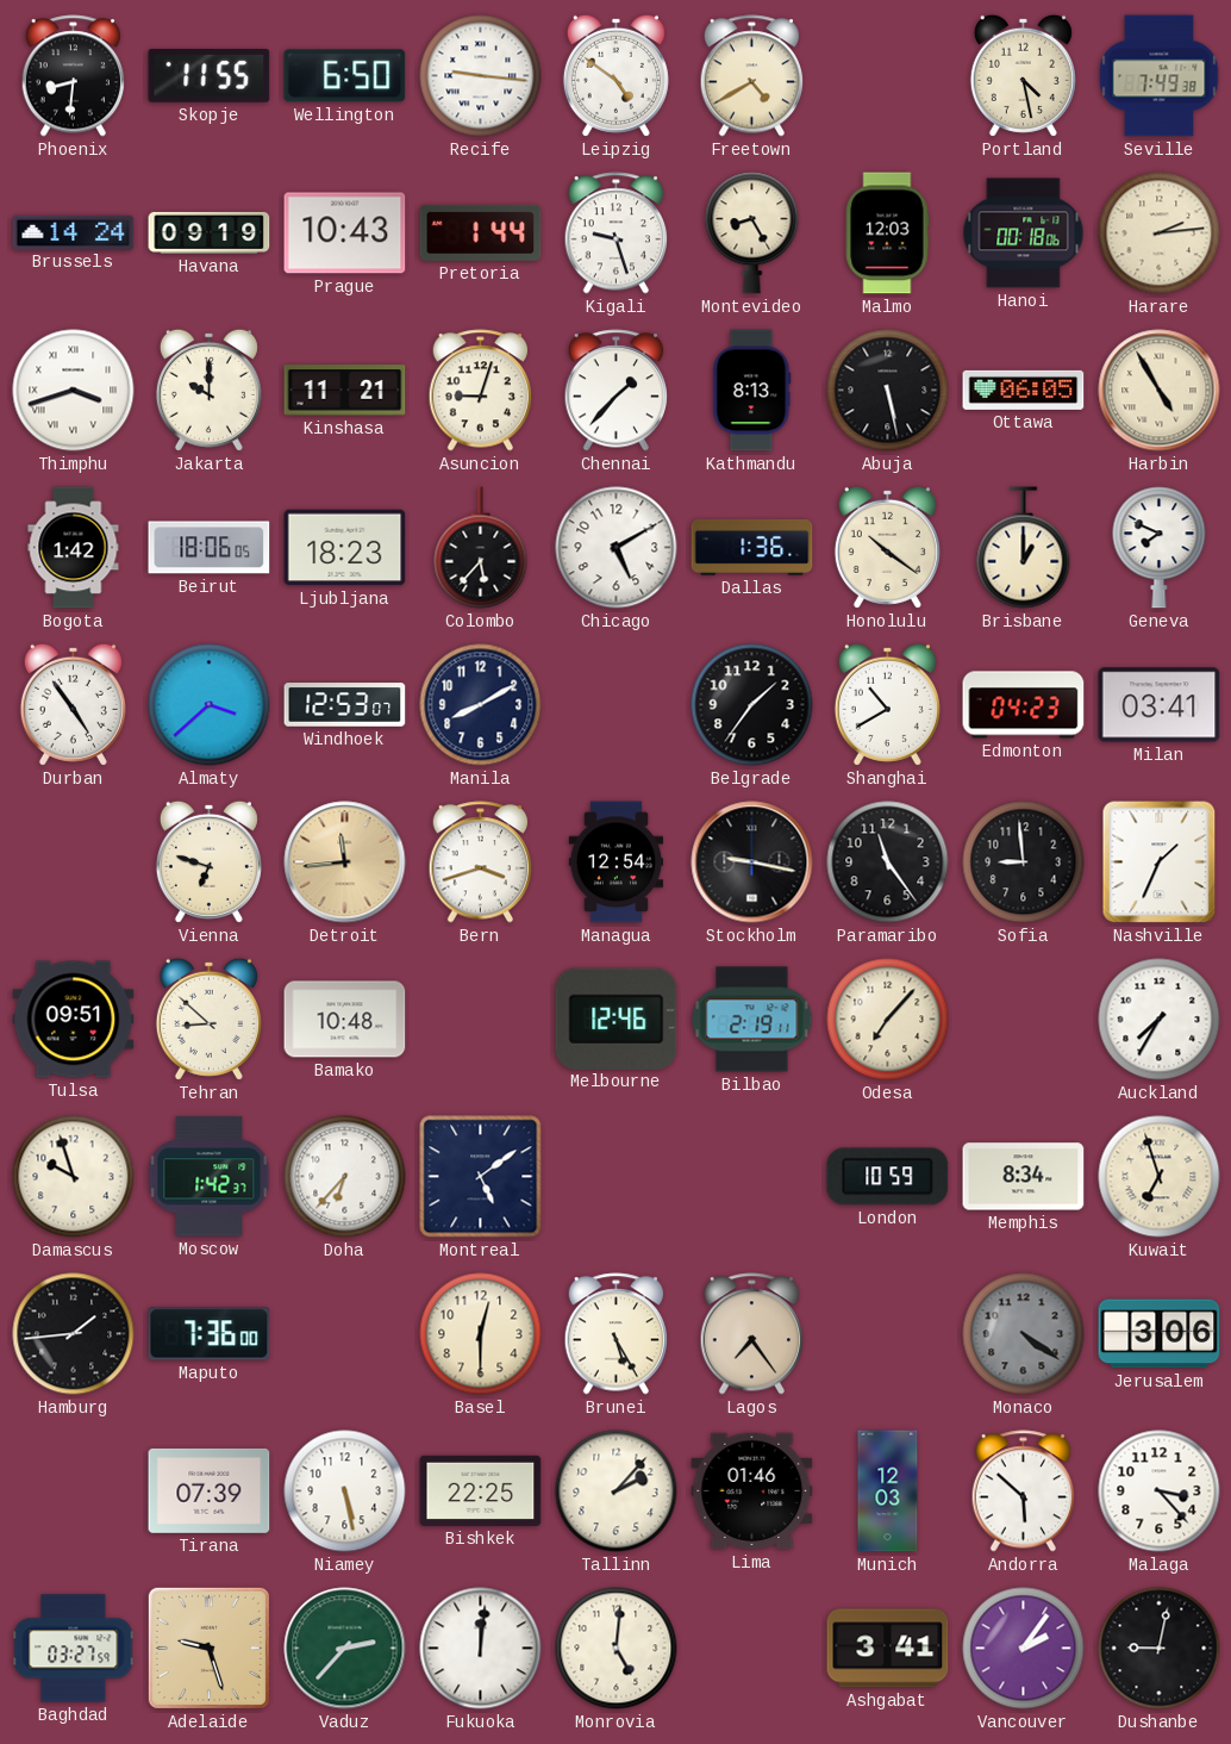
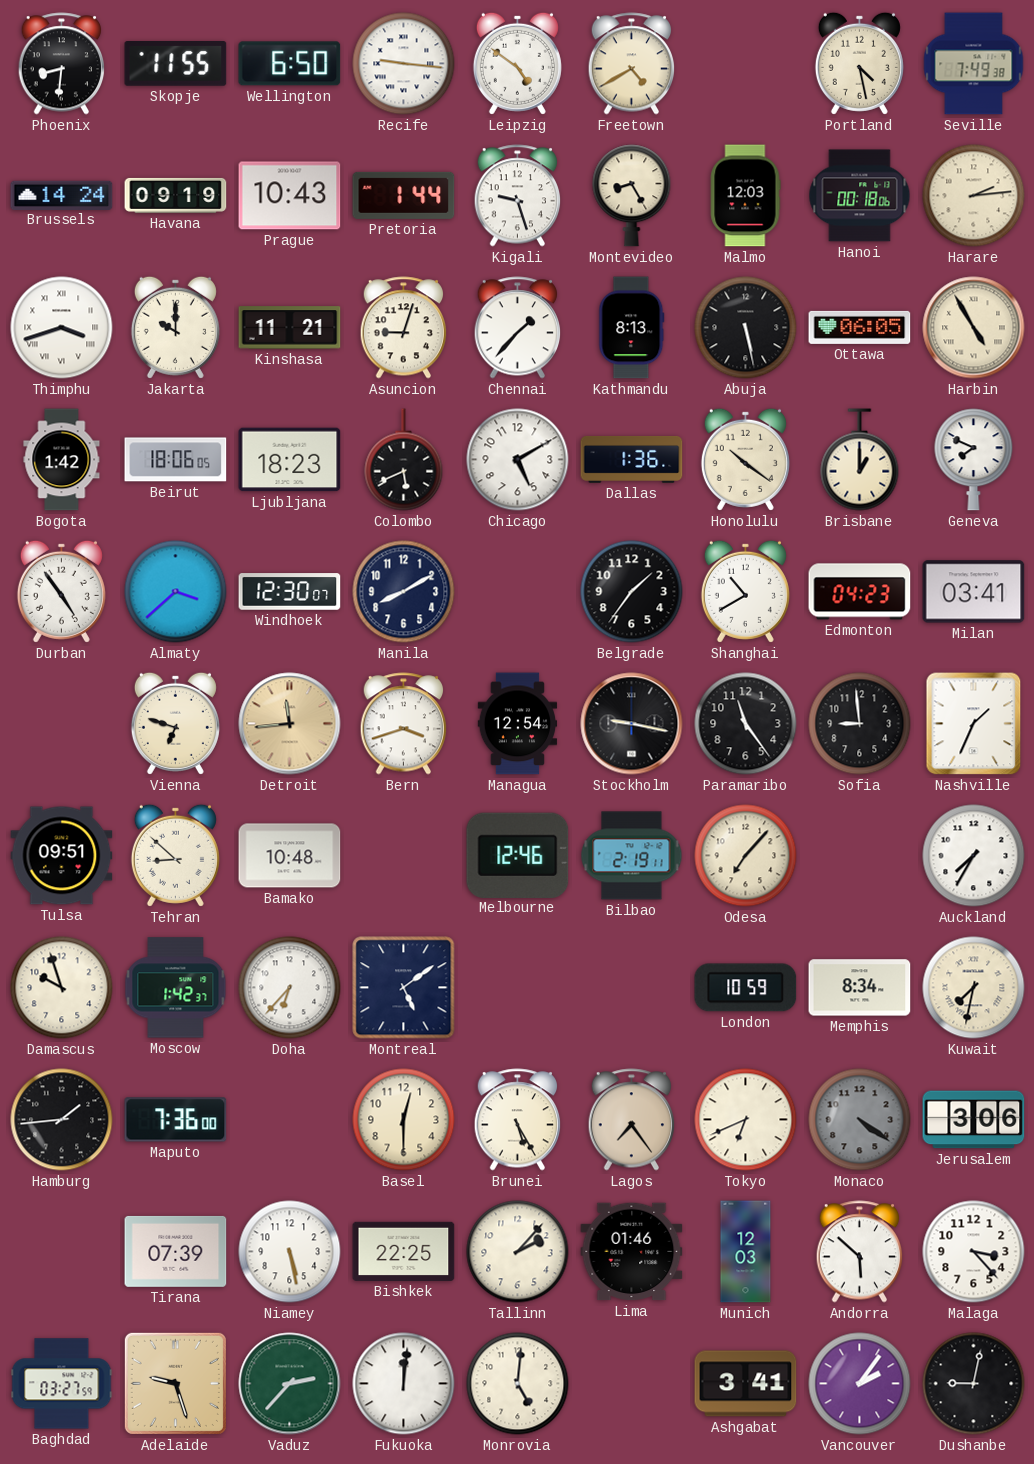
Colombo: 5:37 -> 5:41 (404, 460)
Windhoek: 12:53 -> 12:30 (290, 592)
Kuwait: 6:57 -> 7:32 (974, 988)
Tokyo: none -> 6:41 (746, 1120)
